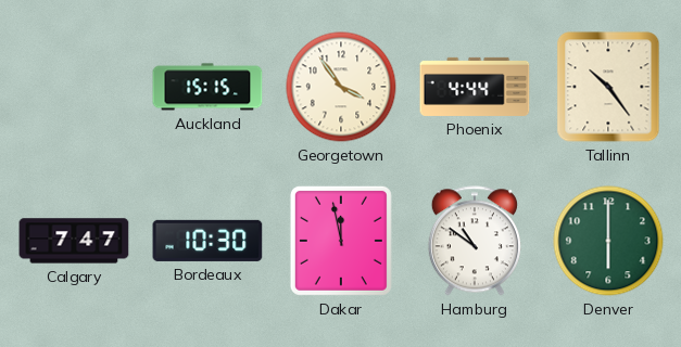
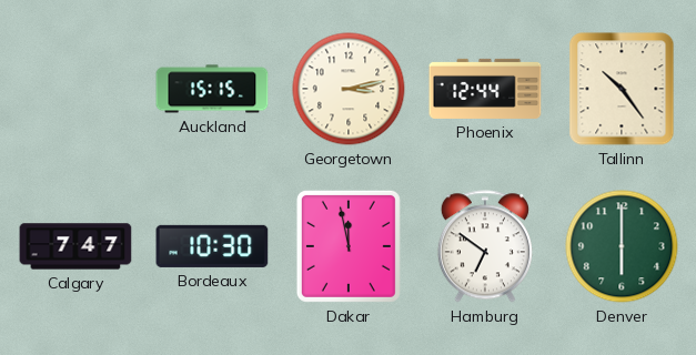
Georgetown: 3:54 -> 3:13 (349, 89)
Phoenix: 4:44 -> 12:44 (485, 89)
Hamburg: 10:51 -> 6:51 (485, 246)
